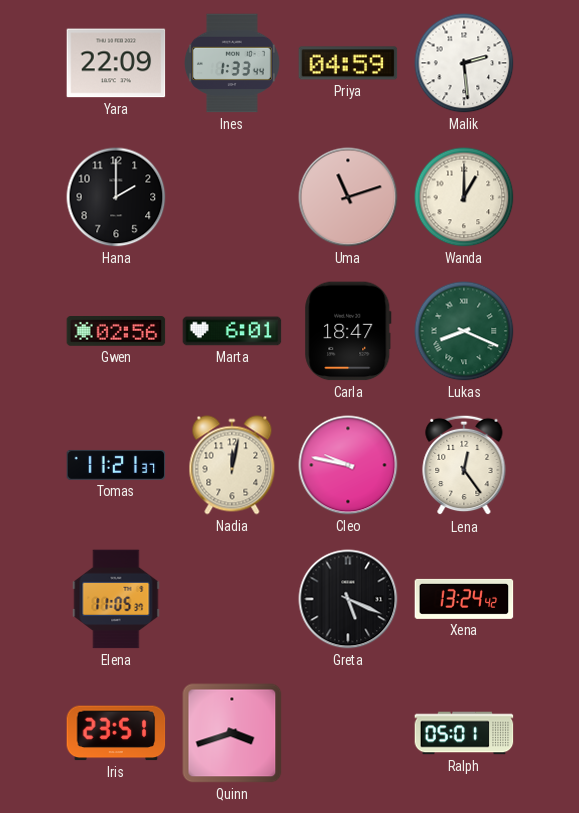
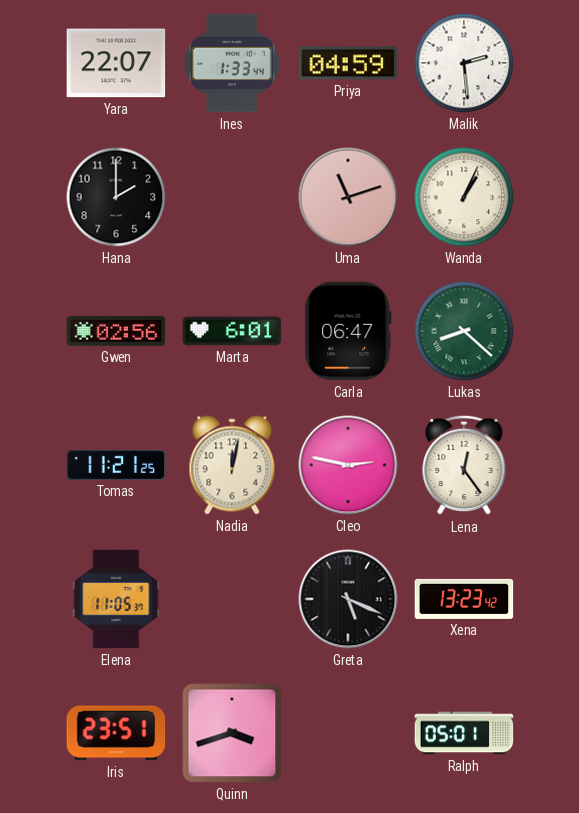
Yara: 22:09 -> 22:07 (116, 63)
Wanda: 1:00 -> 1:04 (464, 197)
Carla: 18:47 -> 06:47 (348, 331)
Lukas: 8:19 -> 8:22 (464, 331)
Tomas: 11:21:37 -> 11:21:25 (116, 465)
Cleo: 9:47 -> 2:47 (348, 465)
Xena: 13:24 -> 13:23 (464, 599)
